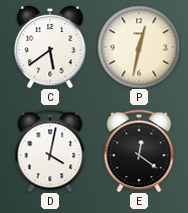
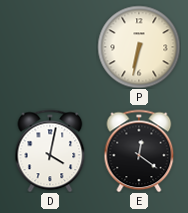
C: 5:39 -> none (50, 47)
P: 12:32 -> 6:32 (139, 47)
